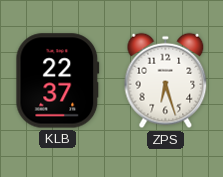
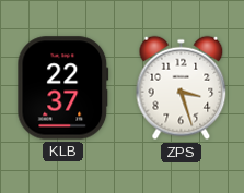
ZPS: 6:27 -> 3:27 (182, 88)
